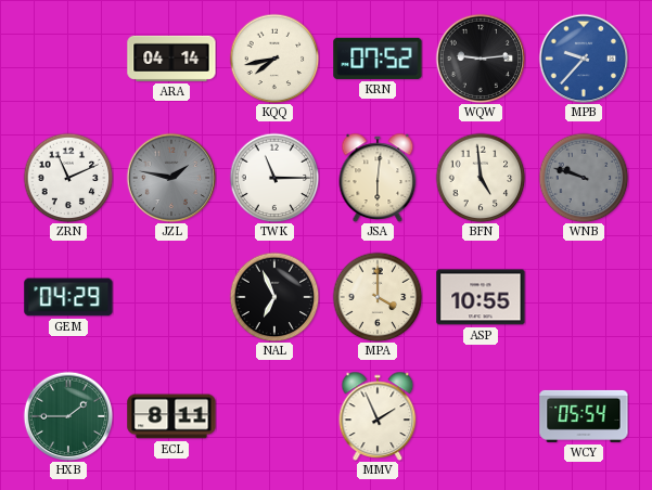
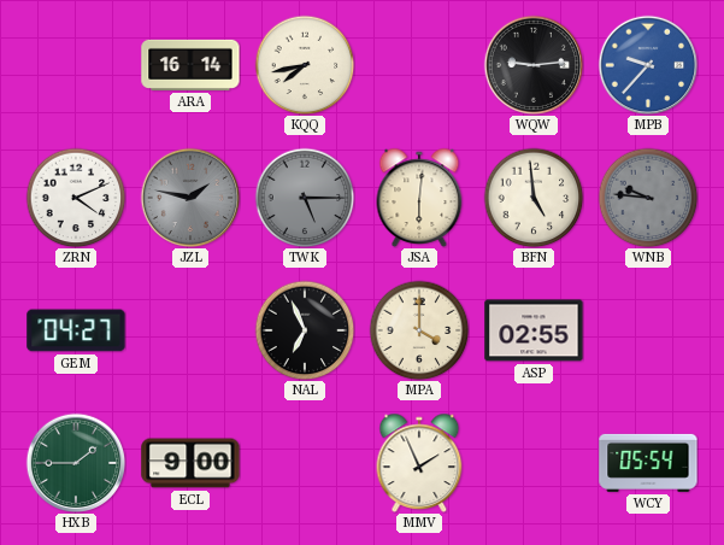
ARA: 04:14 -> 16:14 (190, 65)
KRN: 07:52 -> none (378, 59)
ZRN: 11:11 -> 4:11 (76, 198)
TWK: 11:15 -> 5:15 (305, 198)
TWK dial: white -> grey (305, 198)
WNB: 9:48 -> 9:46 (648, 198)
GEM: 04:29 -> 04:27 (76, 330)
ASP: 10:55 -> 02:55 (534, 330)
ECL: 8:11 -> 9:00 (190, 463)
